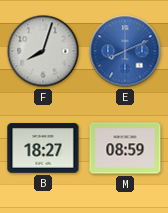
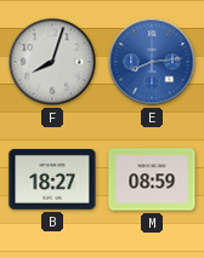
E: 8:11 -> 8:14 (152, 62)
